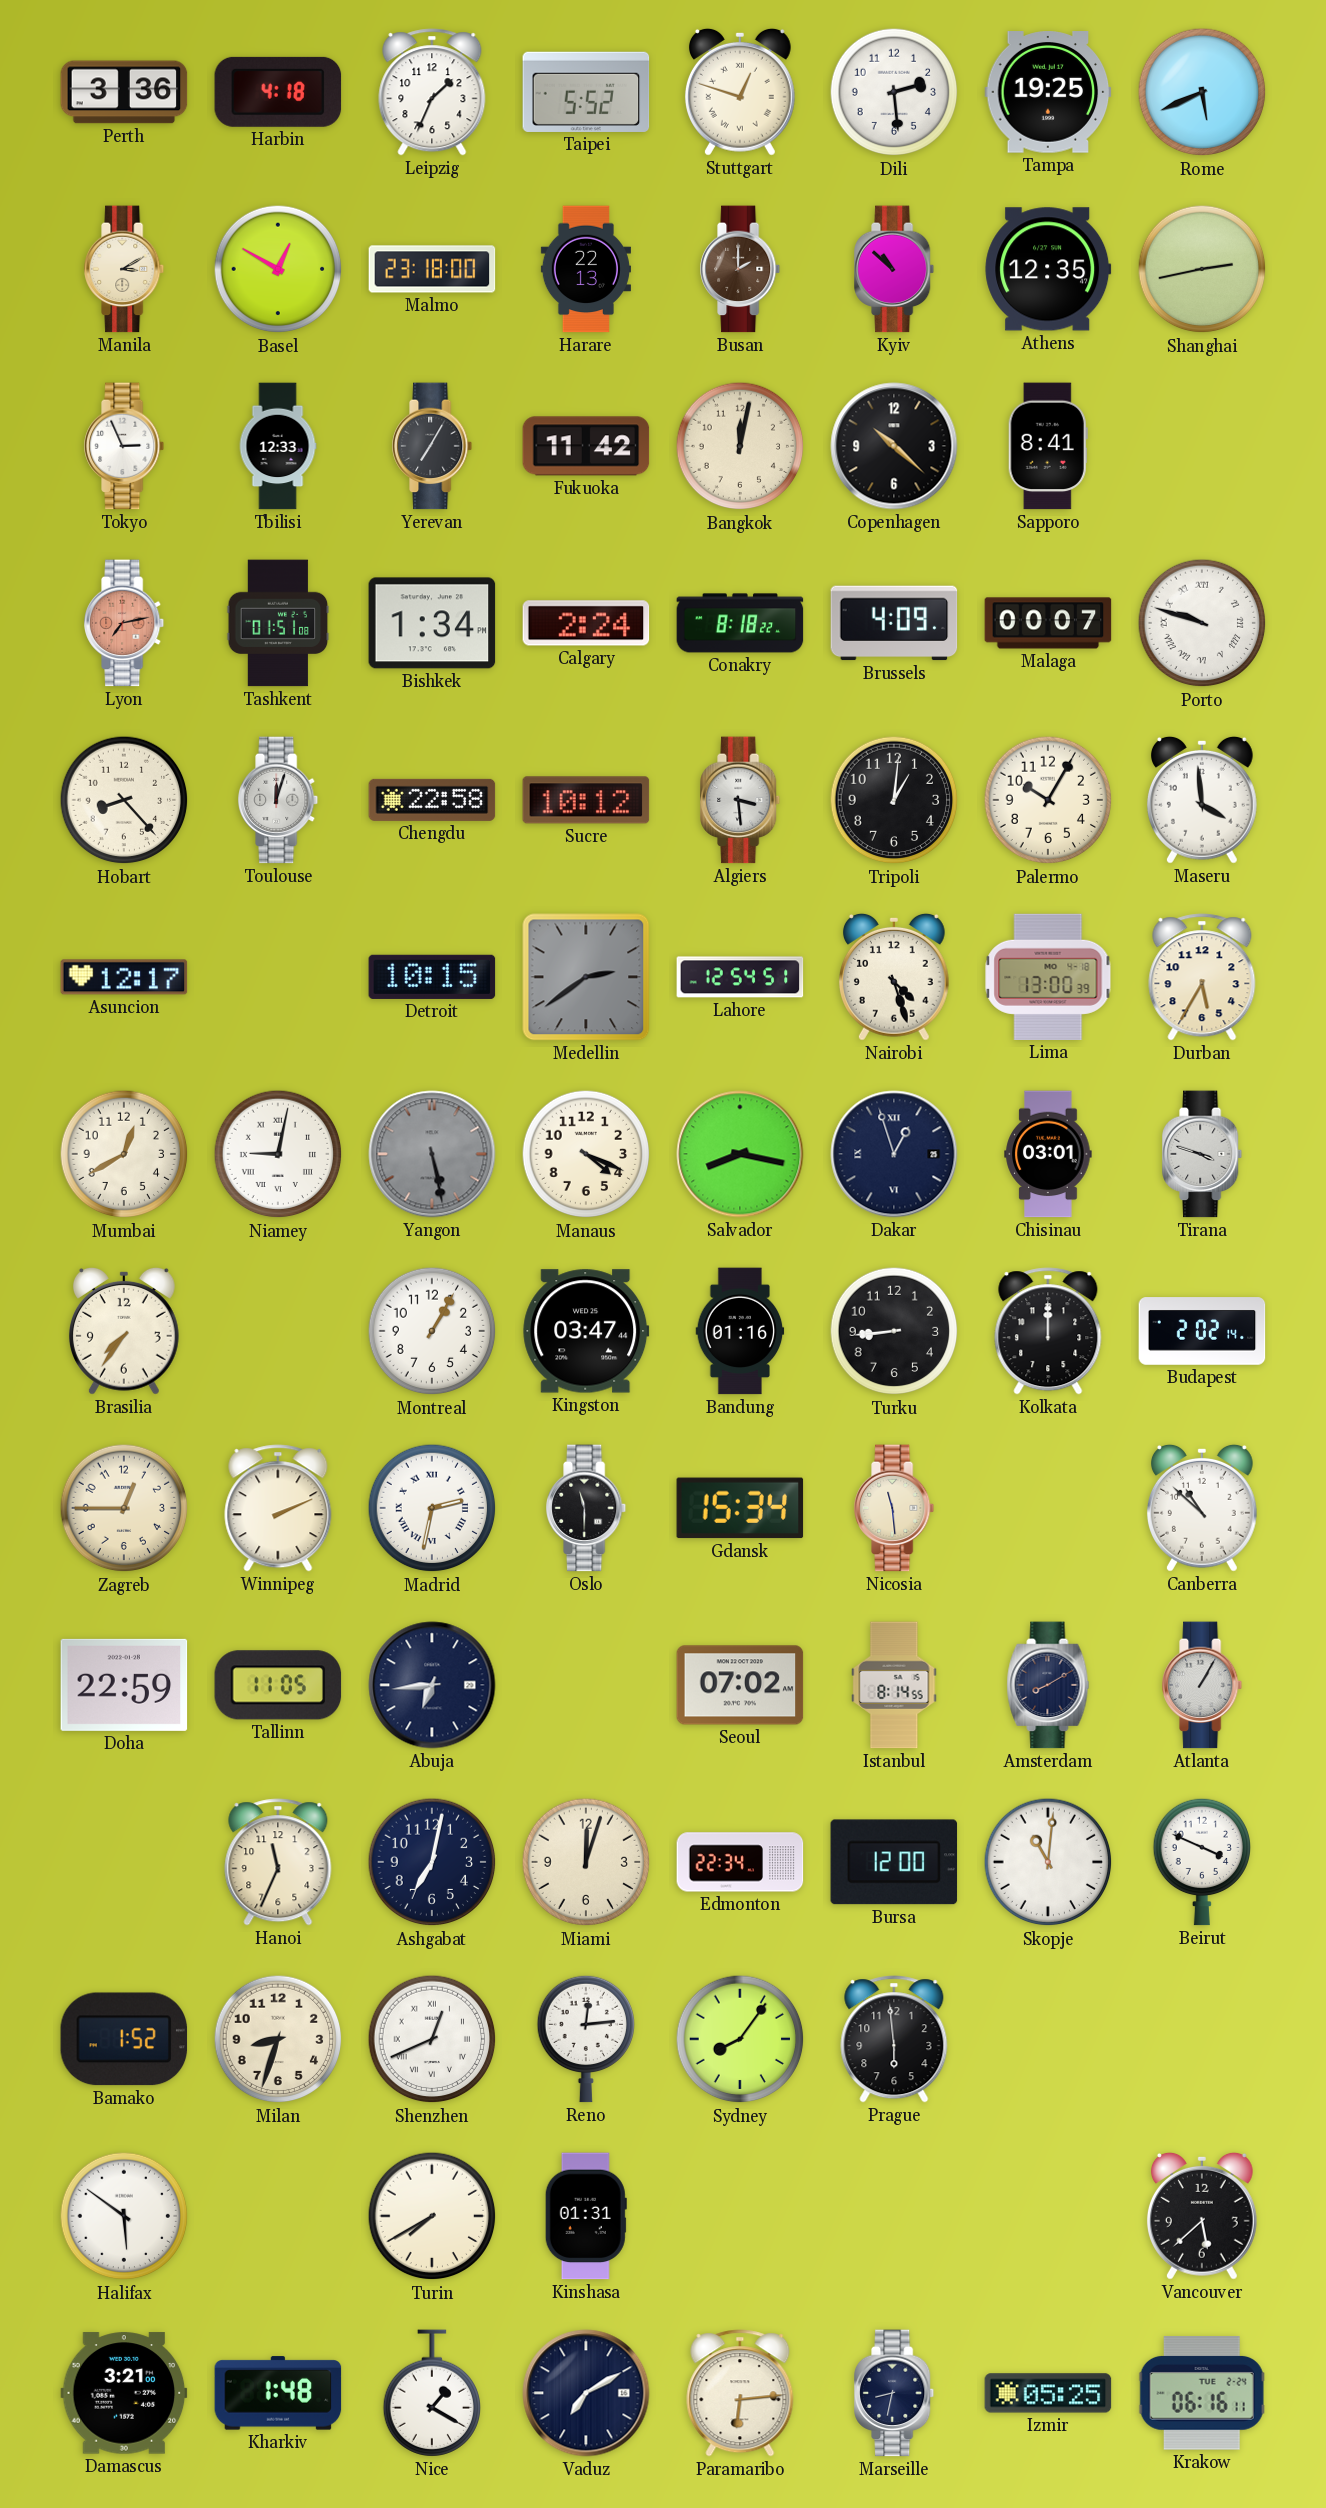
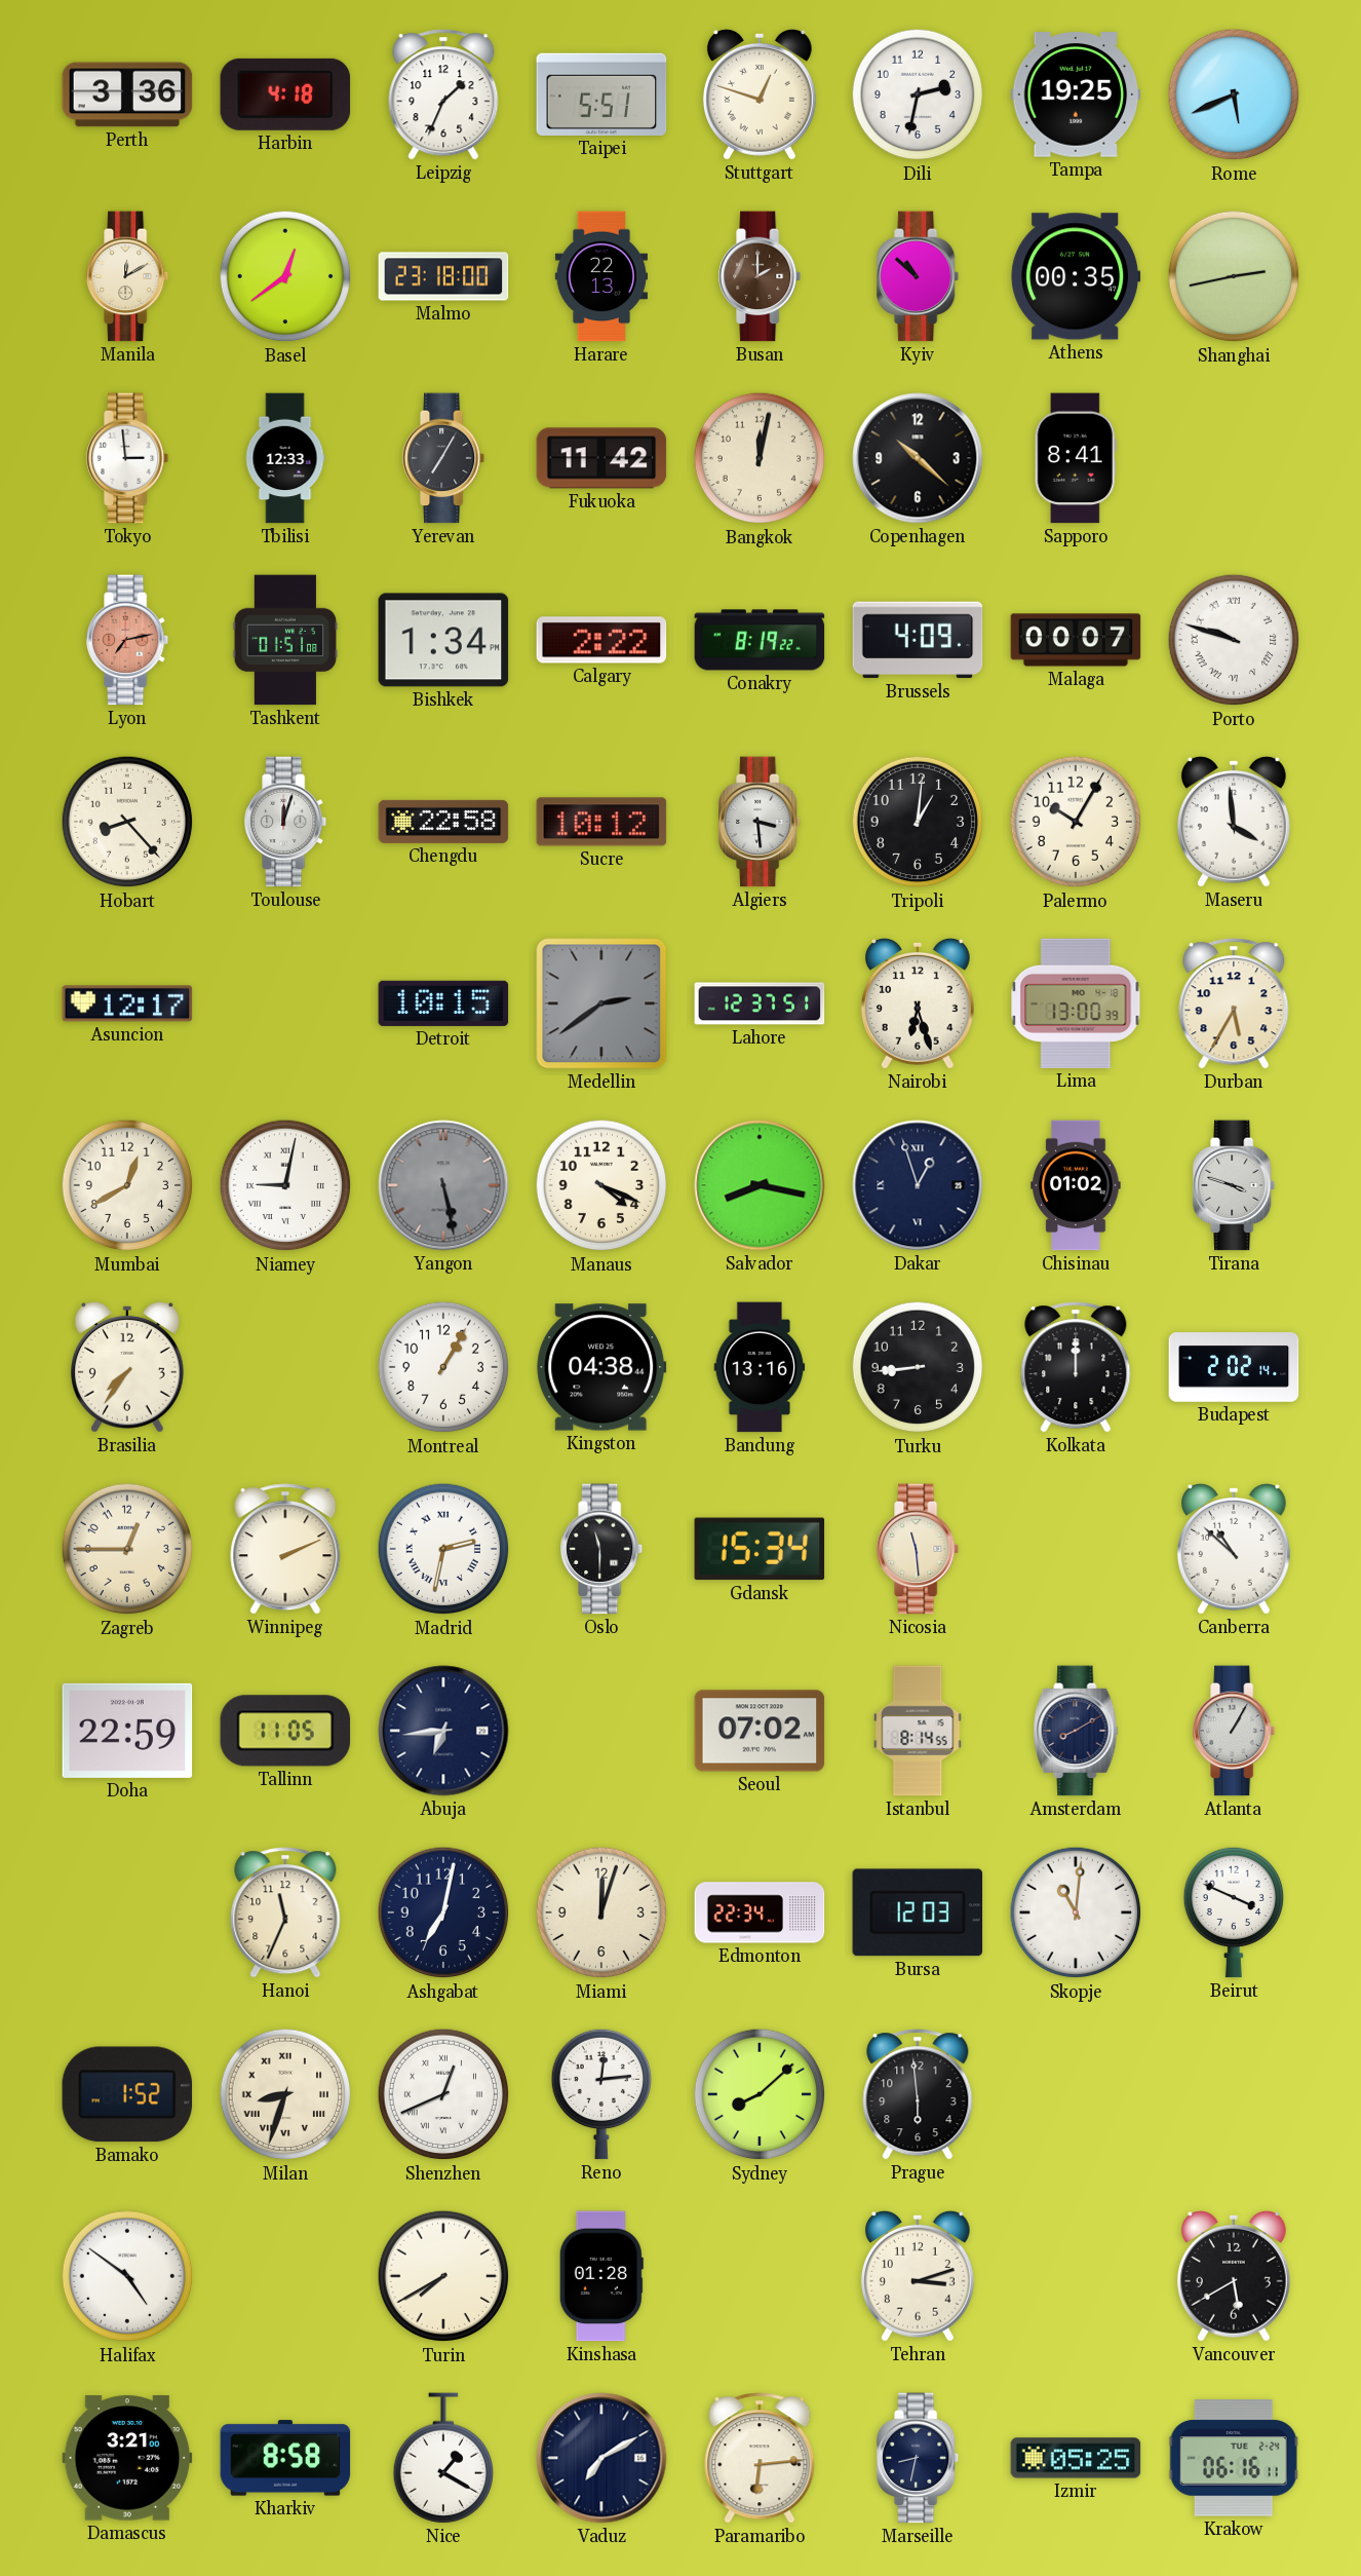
Taipei: 5:52 -> 5:51 (601, 94)
Dili: 2:29 -> 2:32 (918, 94)
Manila: 3:10 -> 12:10 (128, 276)
Basel: 12:50 -> 12:39 (285, 276)
Athens: 12:35 -> 00:35 (1076, 276)
Tokyo: 2:56 -> 2:59 (128, 458)
Calgary: 2:24 -> 2:22 (601, 640)
Conakry: 8:18 -> 8:19 (760, 640)
Lahore: 12:54 -> 12:37 (760, 1003)
Nairobi: 4:27 -> 6:27 (918, 1003)
Chisinau: 03:01 -> 01:02 (1076, 1185)
Kingston: 03:47 -> 04:38 (601, 1367)
Bandung: 01:16 -> 13:16 (760, 1367)
Bursa: 12:00 -> 12:03 (918, 1912)
Milan numerals: Arabic -> Roman (285, 2094)
Sydney: 8:06 -> 8:08 (760, 2094)
Halifax: 5:51 -> 4:51 (127, 2276)
Kinshasa: 01:31 -> 01:28 (601, 2276)
Tehran: none -> 3:12 (918, 2276)
Vancouver: 5:38 -> 5:40 (1234, 2276)
Kharkiv: 1:48 -> 8:58 (285, 2458)
